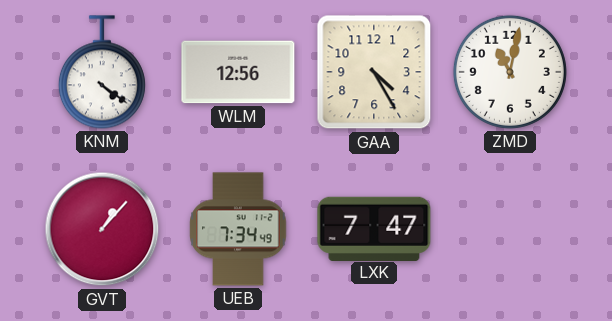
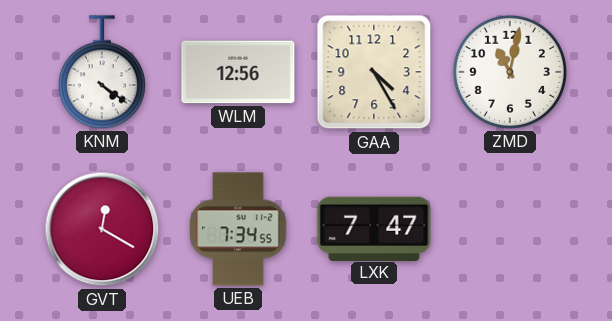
GVT: 1:07 -> 12:20 (102, 229)
UEB: 7:34:49 -> 7:34:55 (238, 229)
